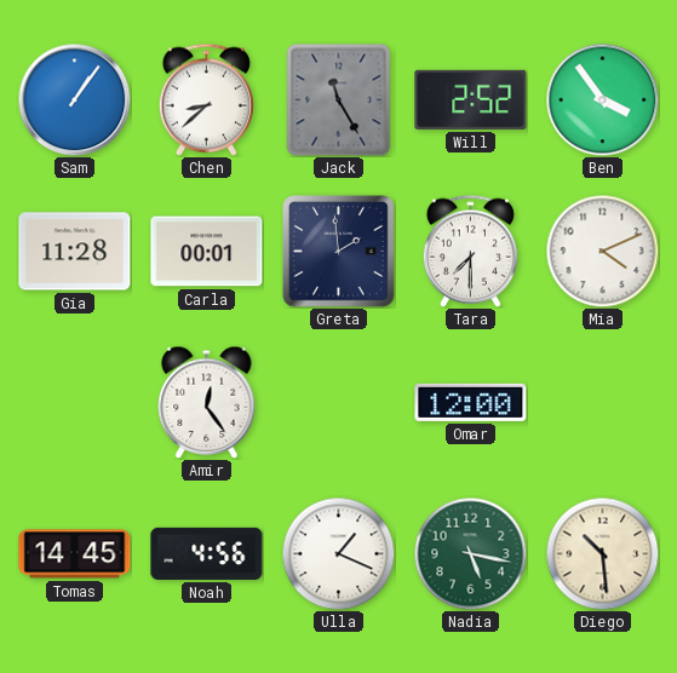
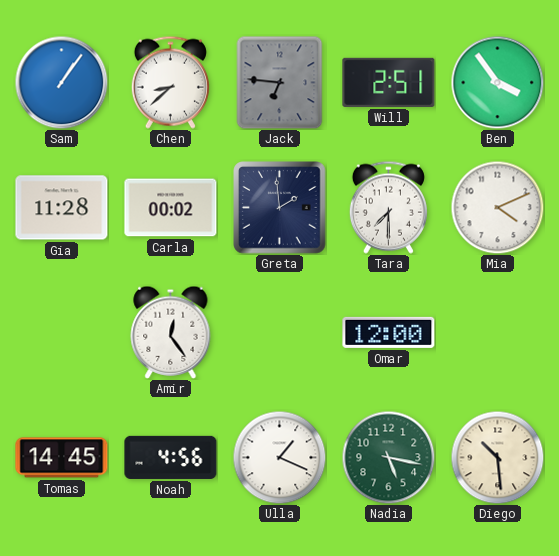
Jack: 11:25 -> 6:46 (280, 82)
Will: 2:52 -> 2:51 (389, 82)
Carla: 00:01 -> 00:02 (171, 208)
